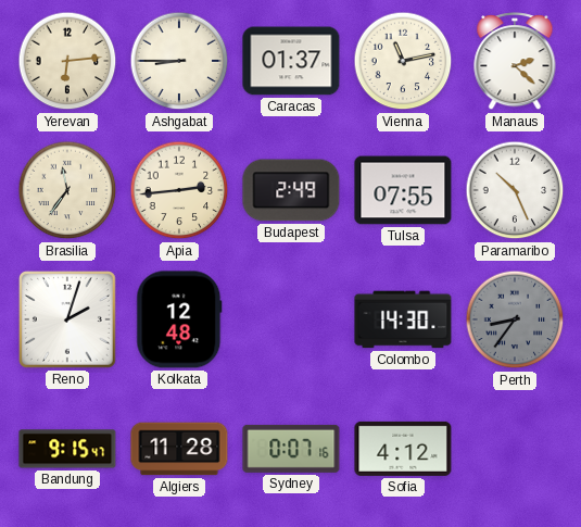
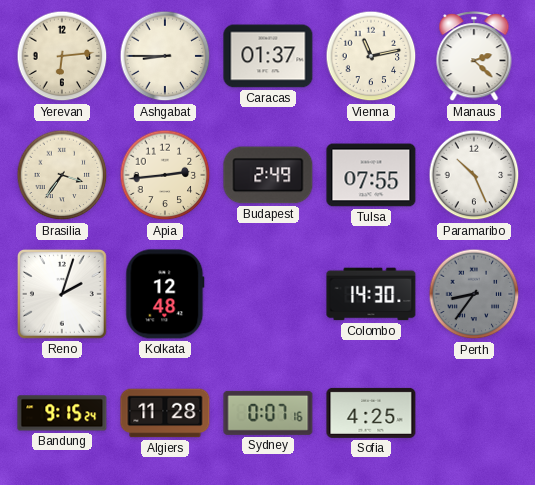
Brasilia: 11:36 -> 3:36 (62, 175)
Bandung: 9:15:47 -> 9:15:24 (62, 413)
Sofia: 4:12 -> 4:25 (371, 413)
